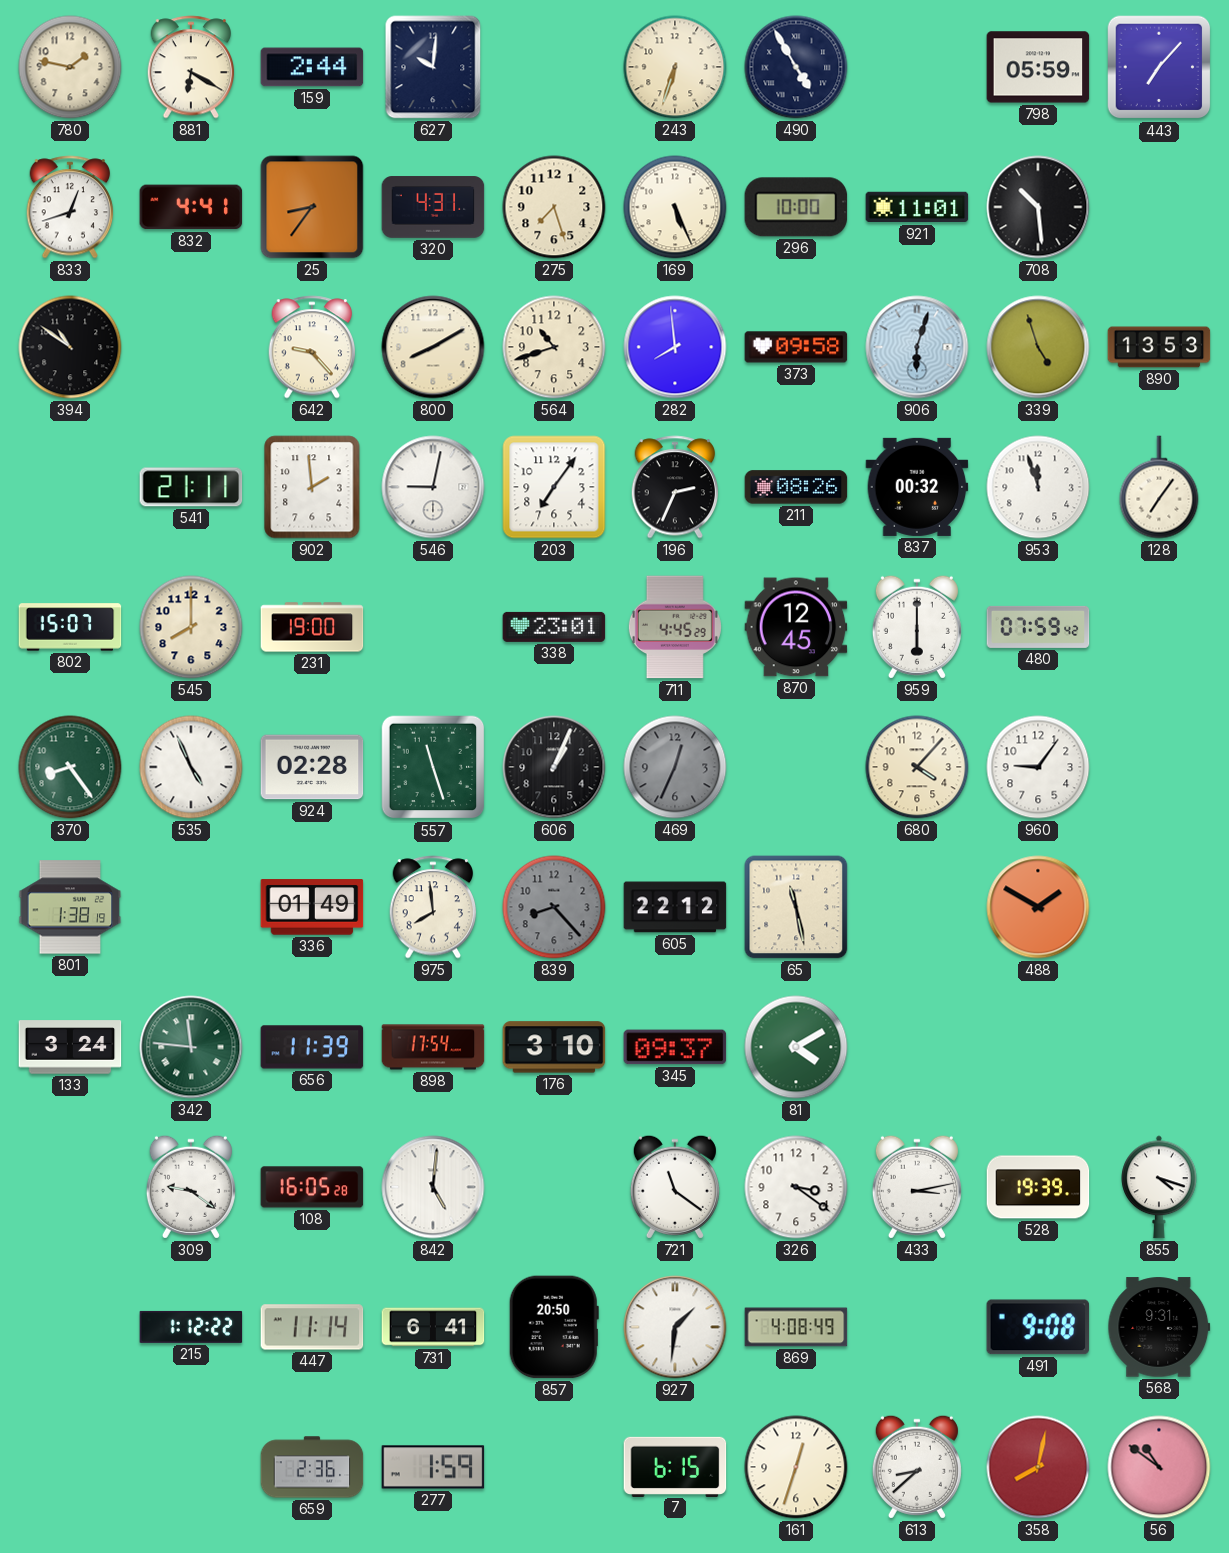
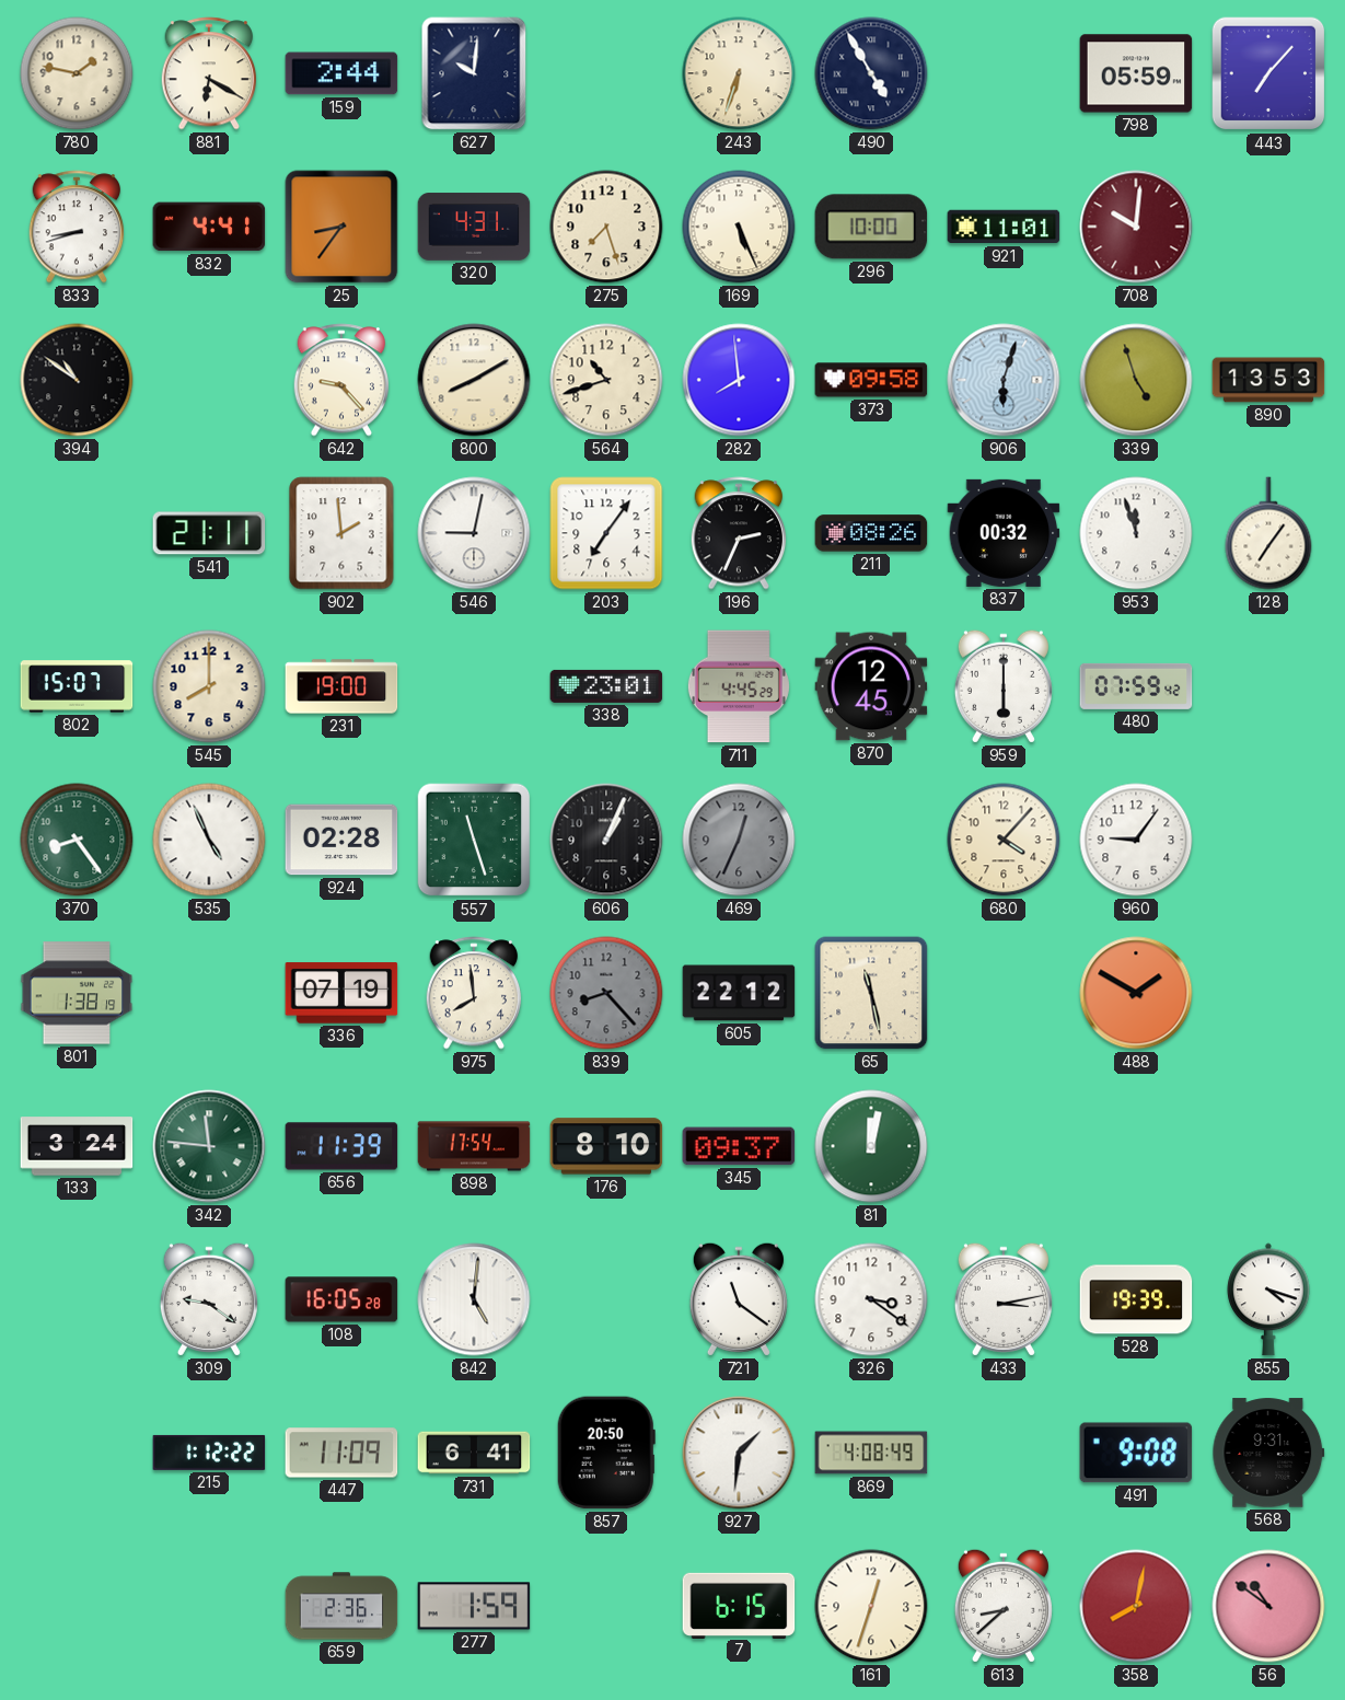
833: 12:42 -> 8:42 (77, 227)
708: 10:29 -> 10:01 (1136, 227)
708 dial: black -> burgundy (1136, 227)
336: 01:49 -> 07:19 (341, 993)
176: 3:10 -> 8:10 (606, 1146)
81: 4:10 -> 12:02 (871, 1146)
447: 11:14 -> 11:09 (341, 1453)
